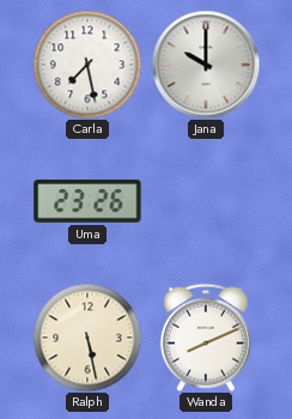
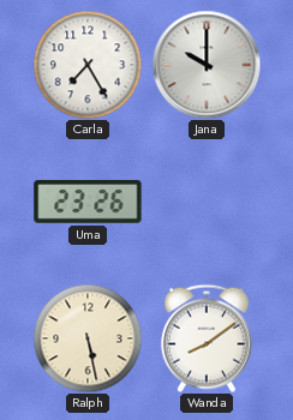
Carla: 7:28 -> 7:25 (88, 65)
Wanda: 8:11 -> 8:09 (207, 338)
